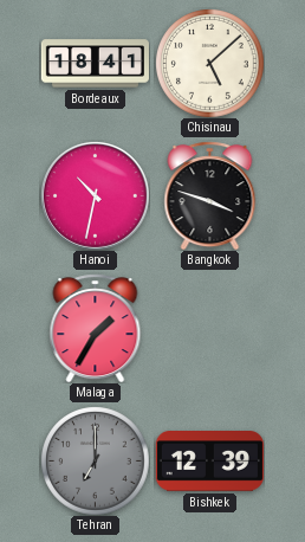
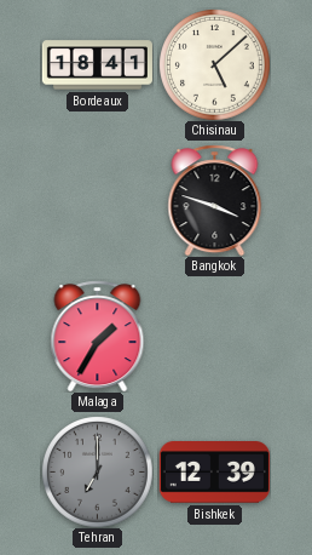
Hanoi: 10:32 -> none (95, 195)
